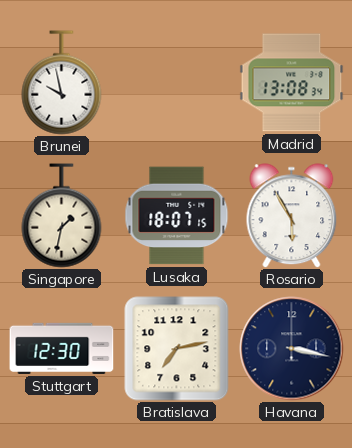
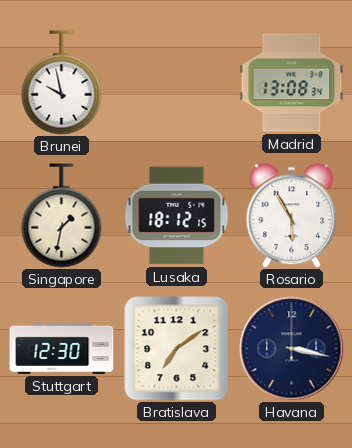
Lusaka: 18:07 -> 18:12 (177, 216)
Bratislava: 7:13 -> 7:09 (177, 349)
